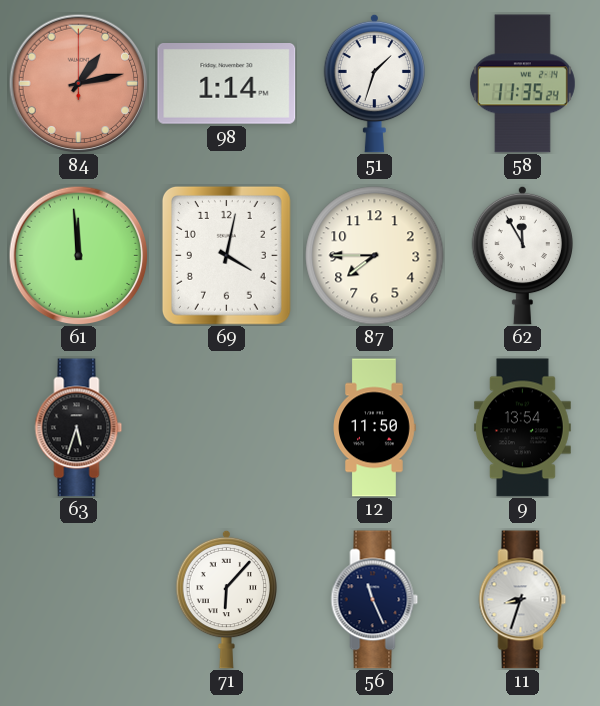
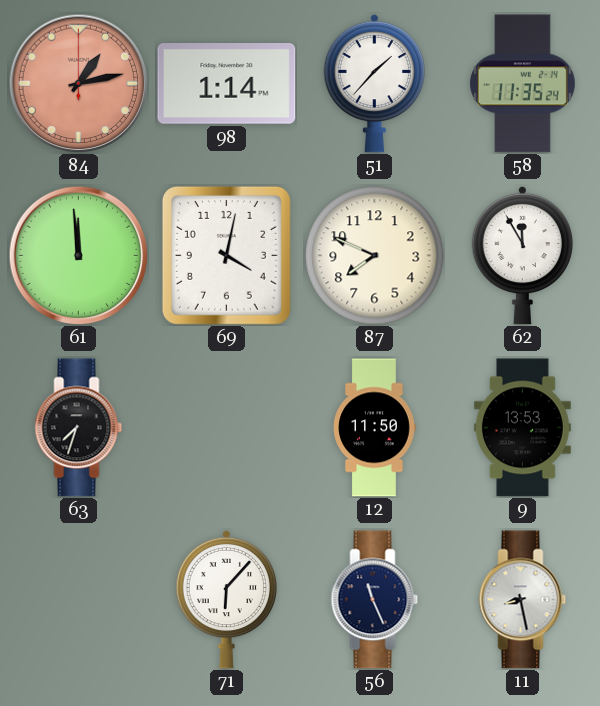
51: 1:33 -> 1:37 (374, 83)
87: 7:45 -> 7:49 (375, 256)
63: 5:33 -> 7:33 (79, 428)
9: 13:54 -> 13:53 (522, 428)
11: 8:33 -> 8:28 (523, 600)
